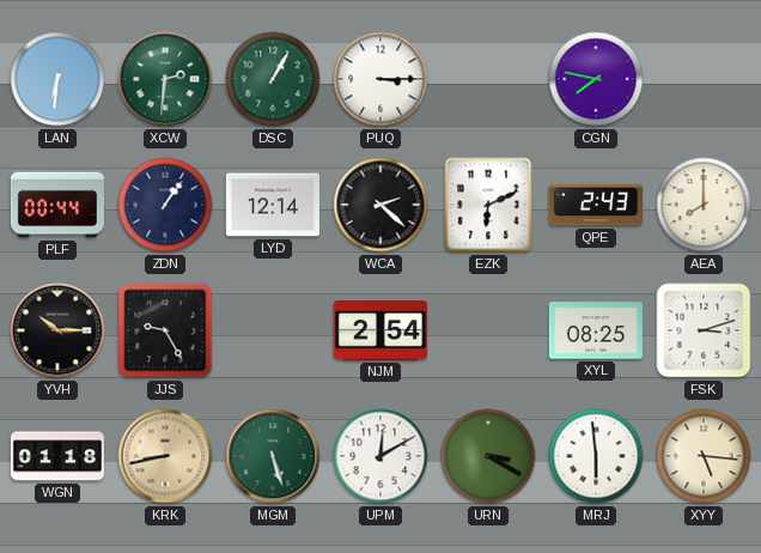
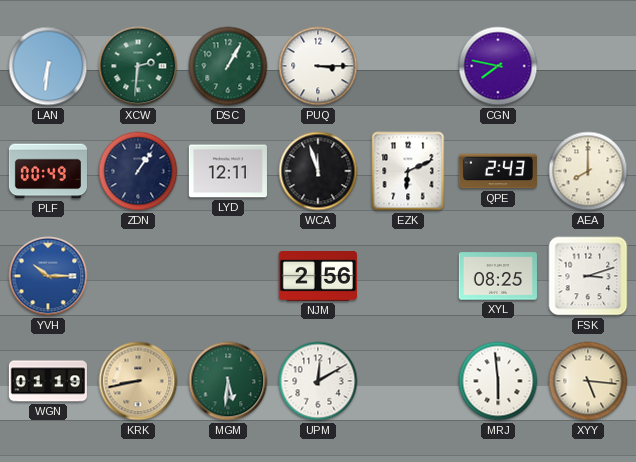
PLF: 00:44 -> 00:49 (48, 171)
LYD: 12:14 -> 12:11 (228, 171)
WCA: 2:22 -> 11:57 (318, 171)
YVH dial: black -> blue (48, 276)
JJS: 9:25 -> none (165, 330)
NJM: 2:54 -> 2:56 (318, 277)
WGN: 01:18 -> 01:19 (48, 381)
MGM: 5:27 -> 5:31 (228, 381)
URN: 3:20 -> none (488, 456)
